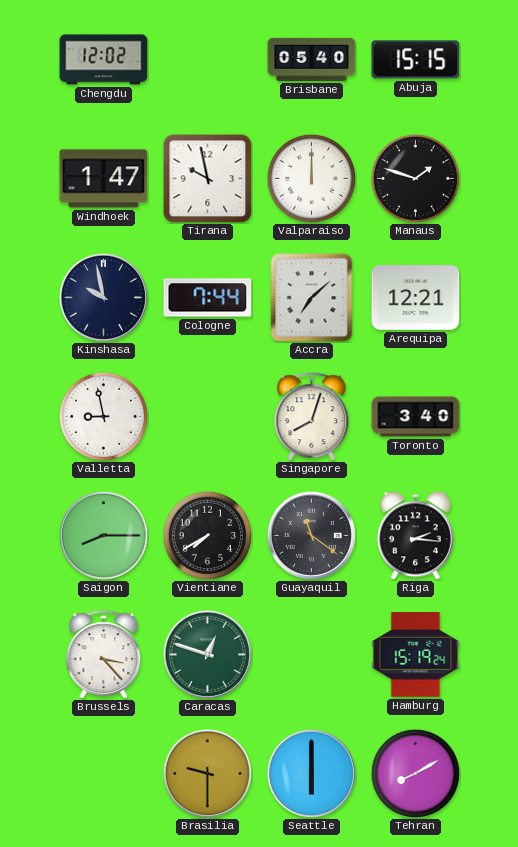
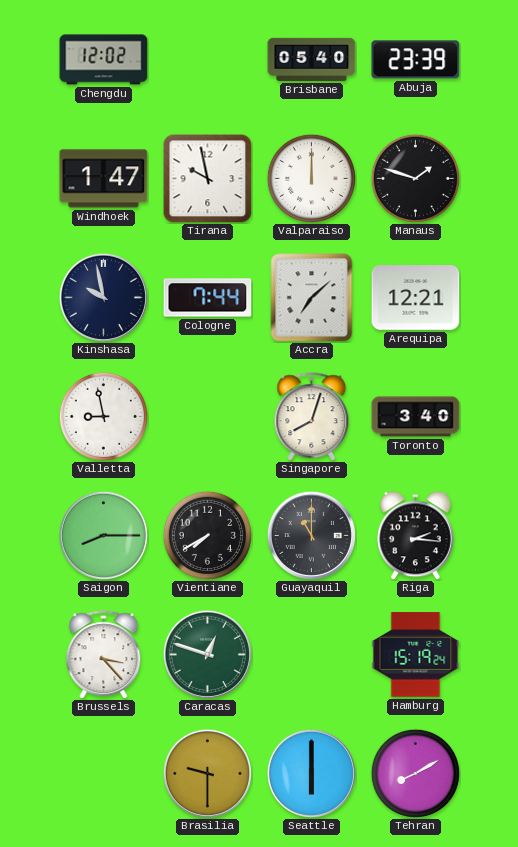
Abuja: 15:15 -> 23:39 (416, 60)
Guayaquil: 11:21 -> 11:00 (311, 535)
